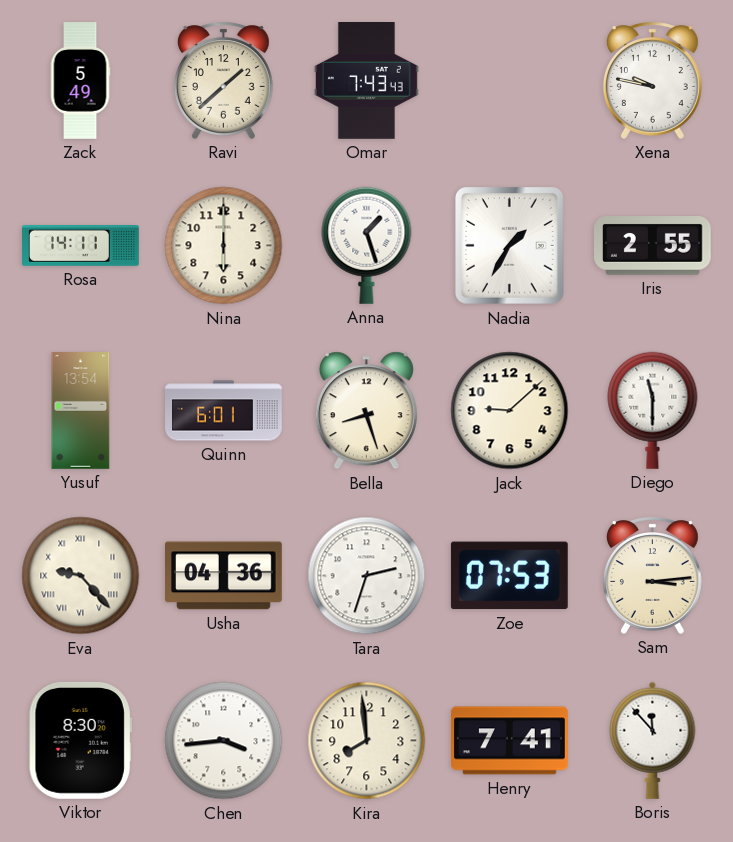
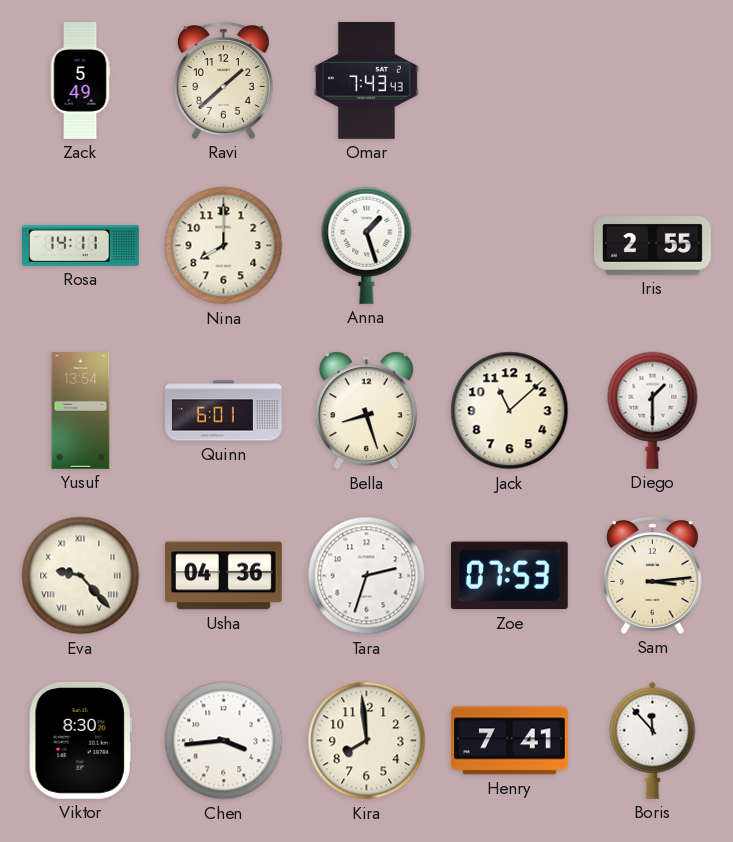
Xena: 9:47 -> none (652, 80)
Nina: 6:00 -> 8:00 (224, 246)
Nadia: 1:35 -> none (510, 246)
Jack: 9:08 -> 11:08 (510, 411)
Diego: 11:30 -> 1:30 (653, 410)
